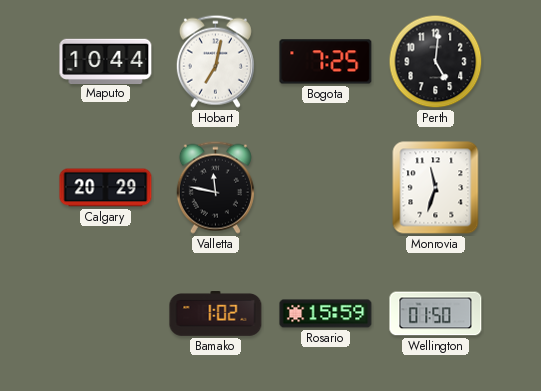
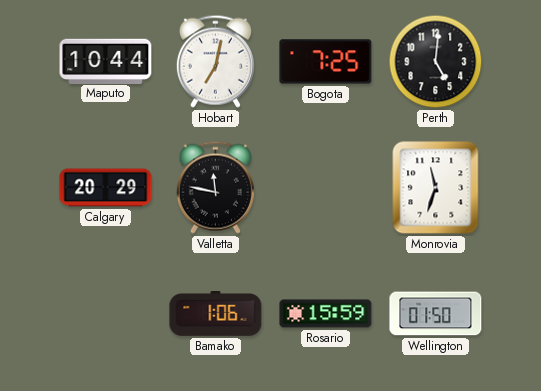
Bamako: 1:02 -> 1:06 (216, 314)
